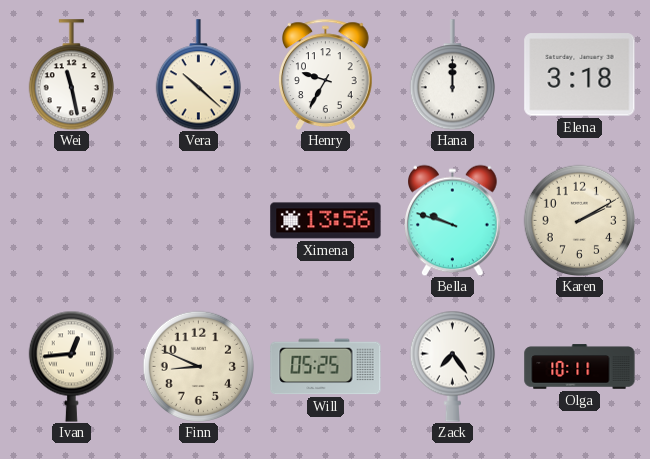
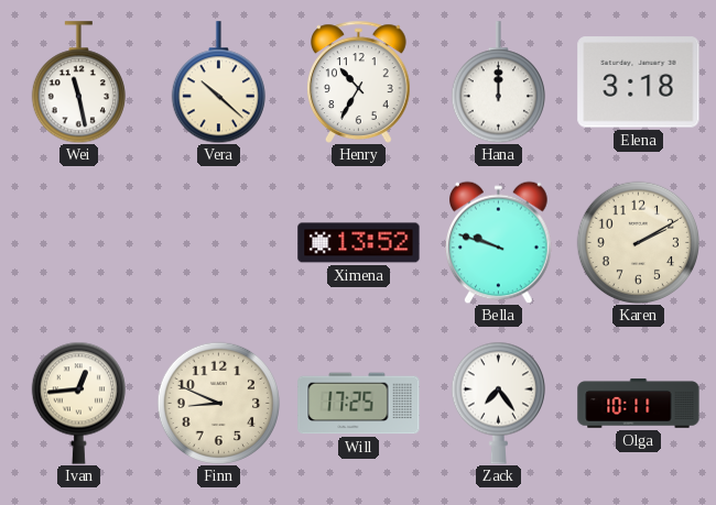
Henry: 9:35 -> 10:35 (359, 81)
Ximena: 13:56 -> 13:52 (359, 243)
Will: 05:25 -> 17:25 (359, 404)
